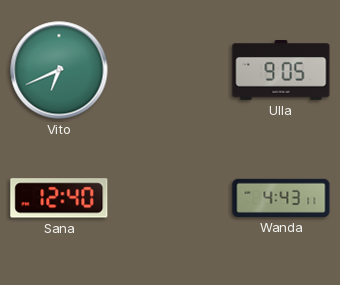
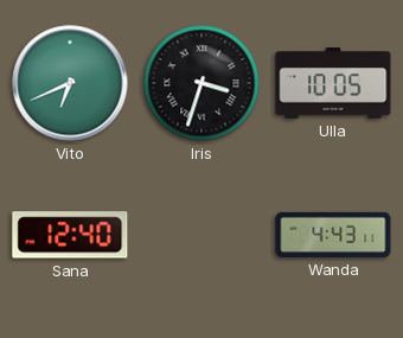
Iris: none -> 3:33 (201, 83)
Ulla: 9:05 -> 10:05 (333, 84)
